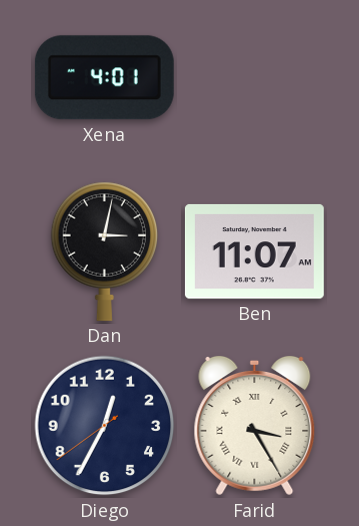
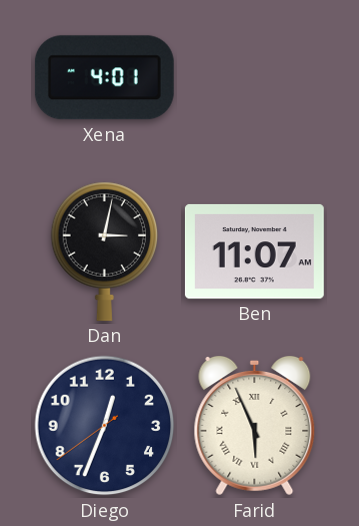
Diego: 12:34 -> 12:33 (105, 426)
Farid: 3:25 -> 5:56 (255, 426)
